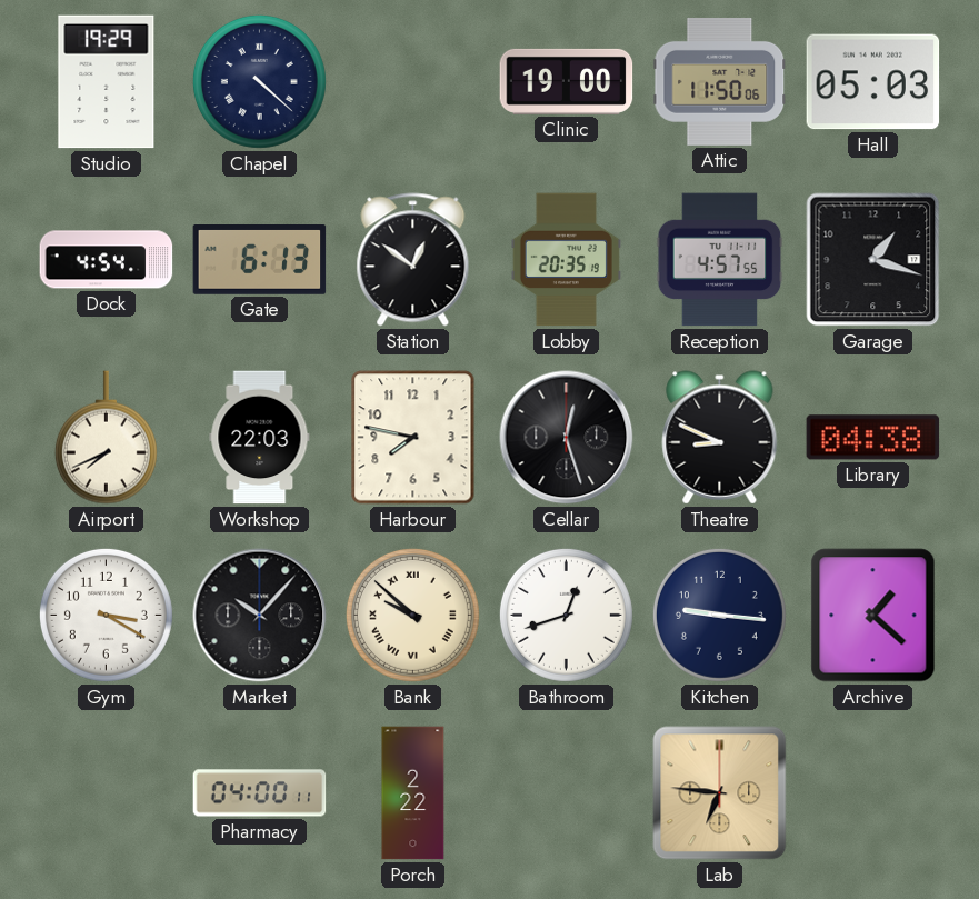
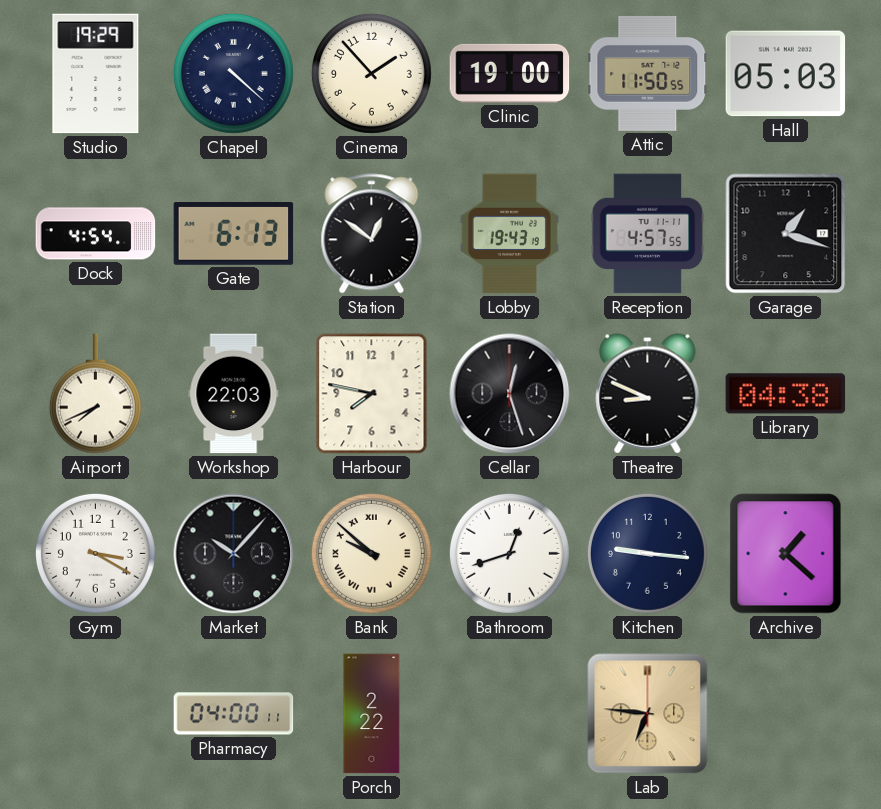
Cinema: none -> 1:53 (371, 73)
Attic: 11:50:06 -> 11:50:55 (648, 73)
Lobby: 20:35 -> 19:43 (509, 234)
